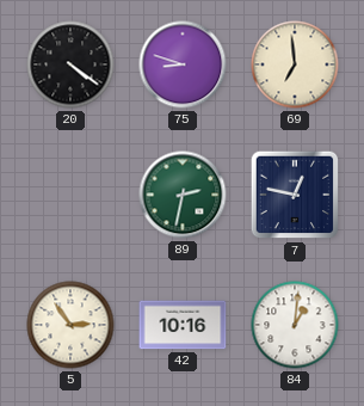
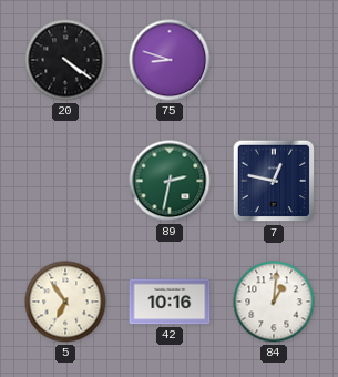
69: 6:59 -> none (295, 64)
5: 2:54 -> 6:54 (65, 302)
